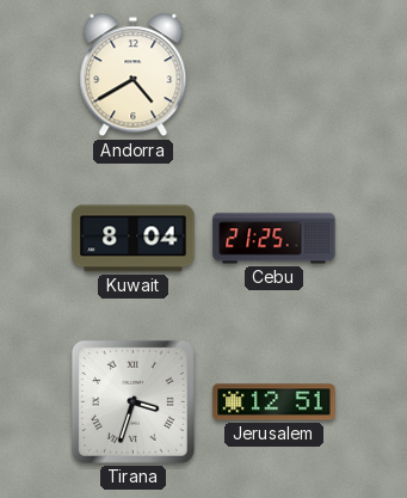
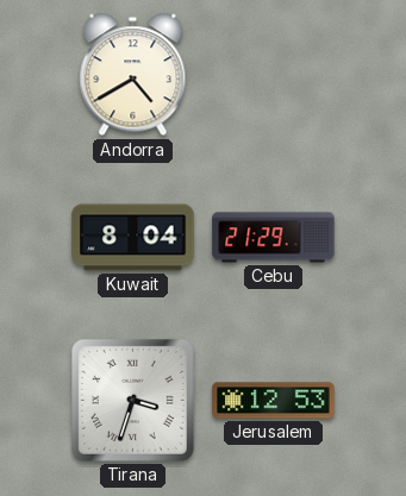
Cebu: 21:25 -> 21:29 (274, 238)
Jerusalem: 12:51 -> 12:53 (274, 401)
